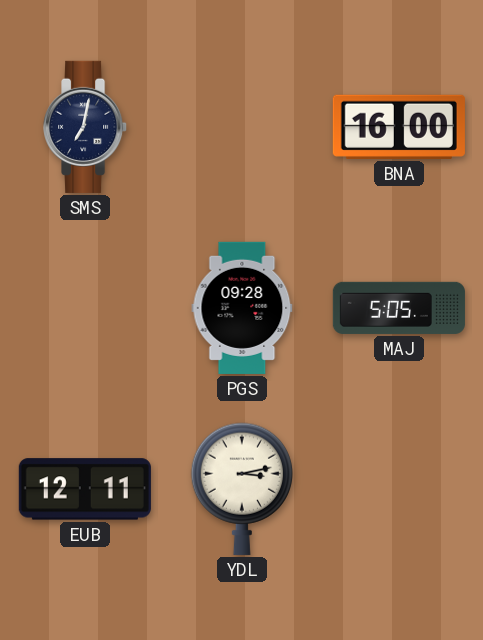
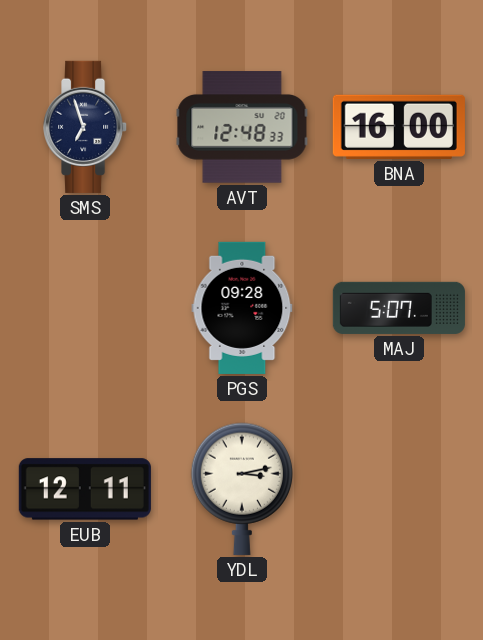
SMS: 7:02 -> 6:57 (86, 127)
AVT: none -> 12:48 (242, 127)
MAJ: 5:05 -> 5:07 (399, 308)
